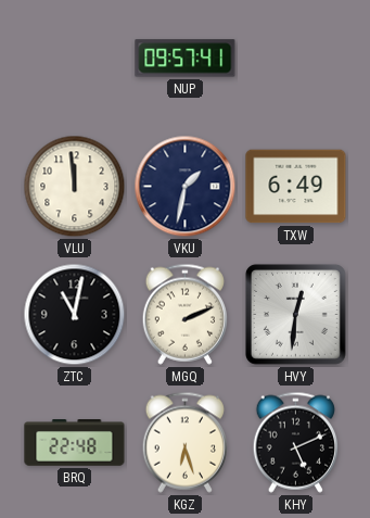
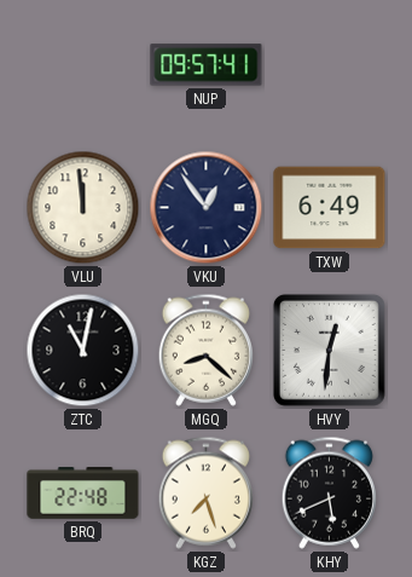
VKU: 1:32 -> 12:54 (207, 208)
MGQ: 2:11 -> 8:22 (205, 350)
KGZ: 6:27 -> 7:27 (205, 492)
KHY: 5:11 -> 5:41 (329, 492)
